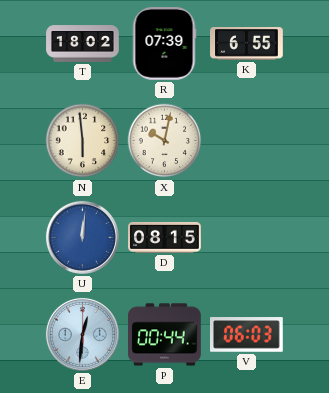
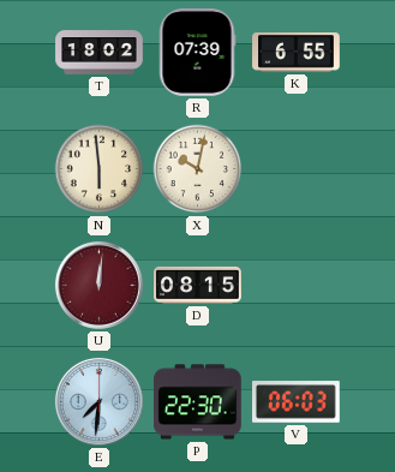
U dial: blue -> burgundy (98, 285)
E: 12:31 -> 7:31 (98, 401)
P: 00:44 -> 22:30 (198, 402)
